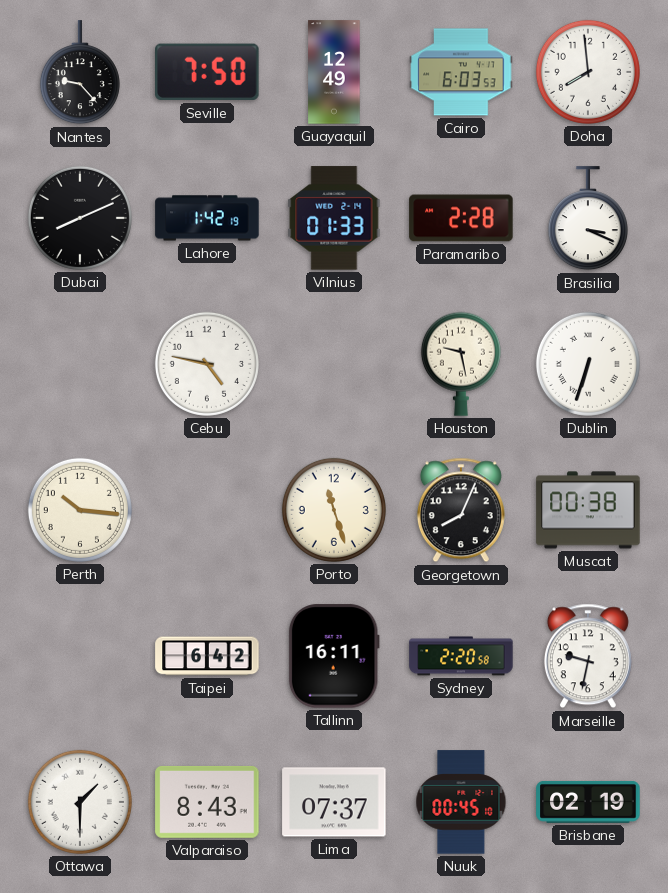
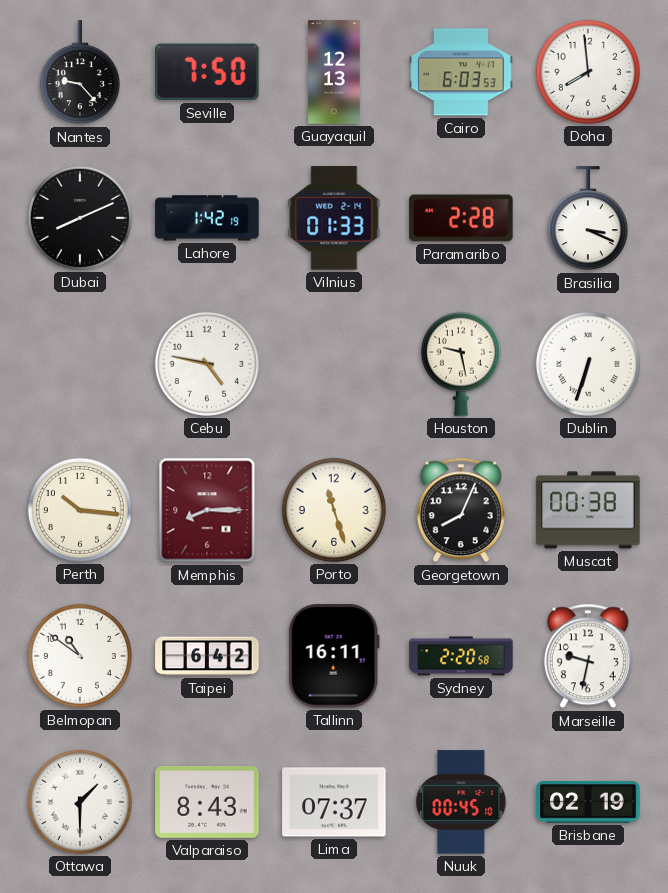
Guayaquil: 12:49 -> 12:13 (334, 72)
Memphis: none -> 8:15 (207, 510)
Belmopan: none -> 10:51 (80, 656)
